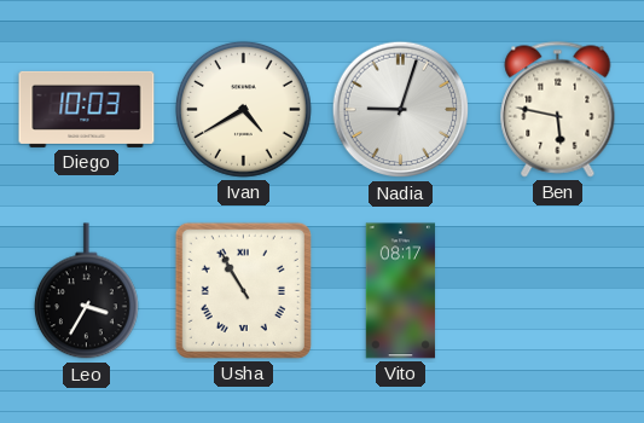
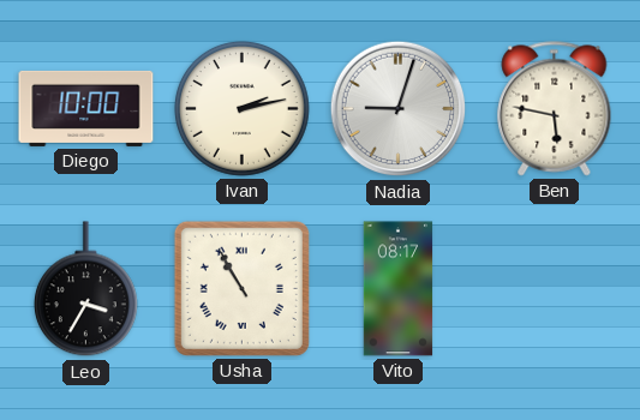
Diego: 10:03 -> 10:00 (86, 108)
Ivan: 4:40 -> 2:13 (241, 108)
